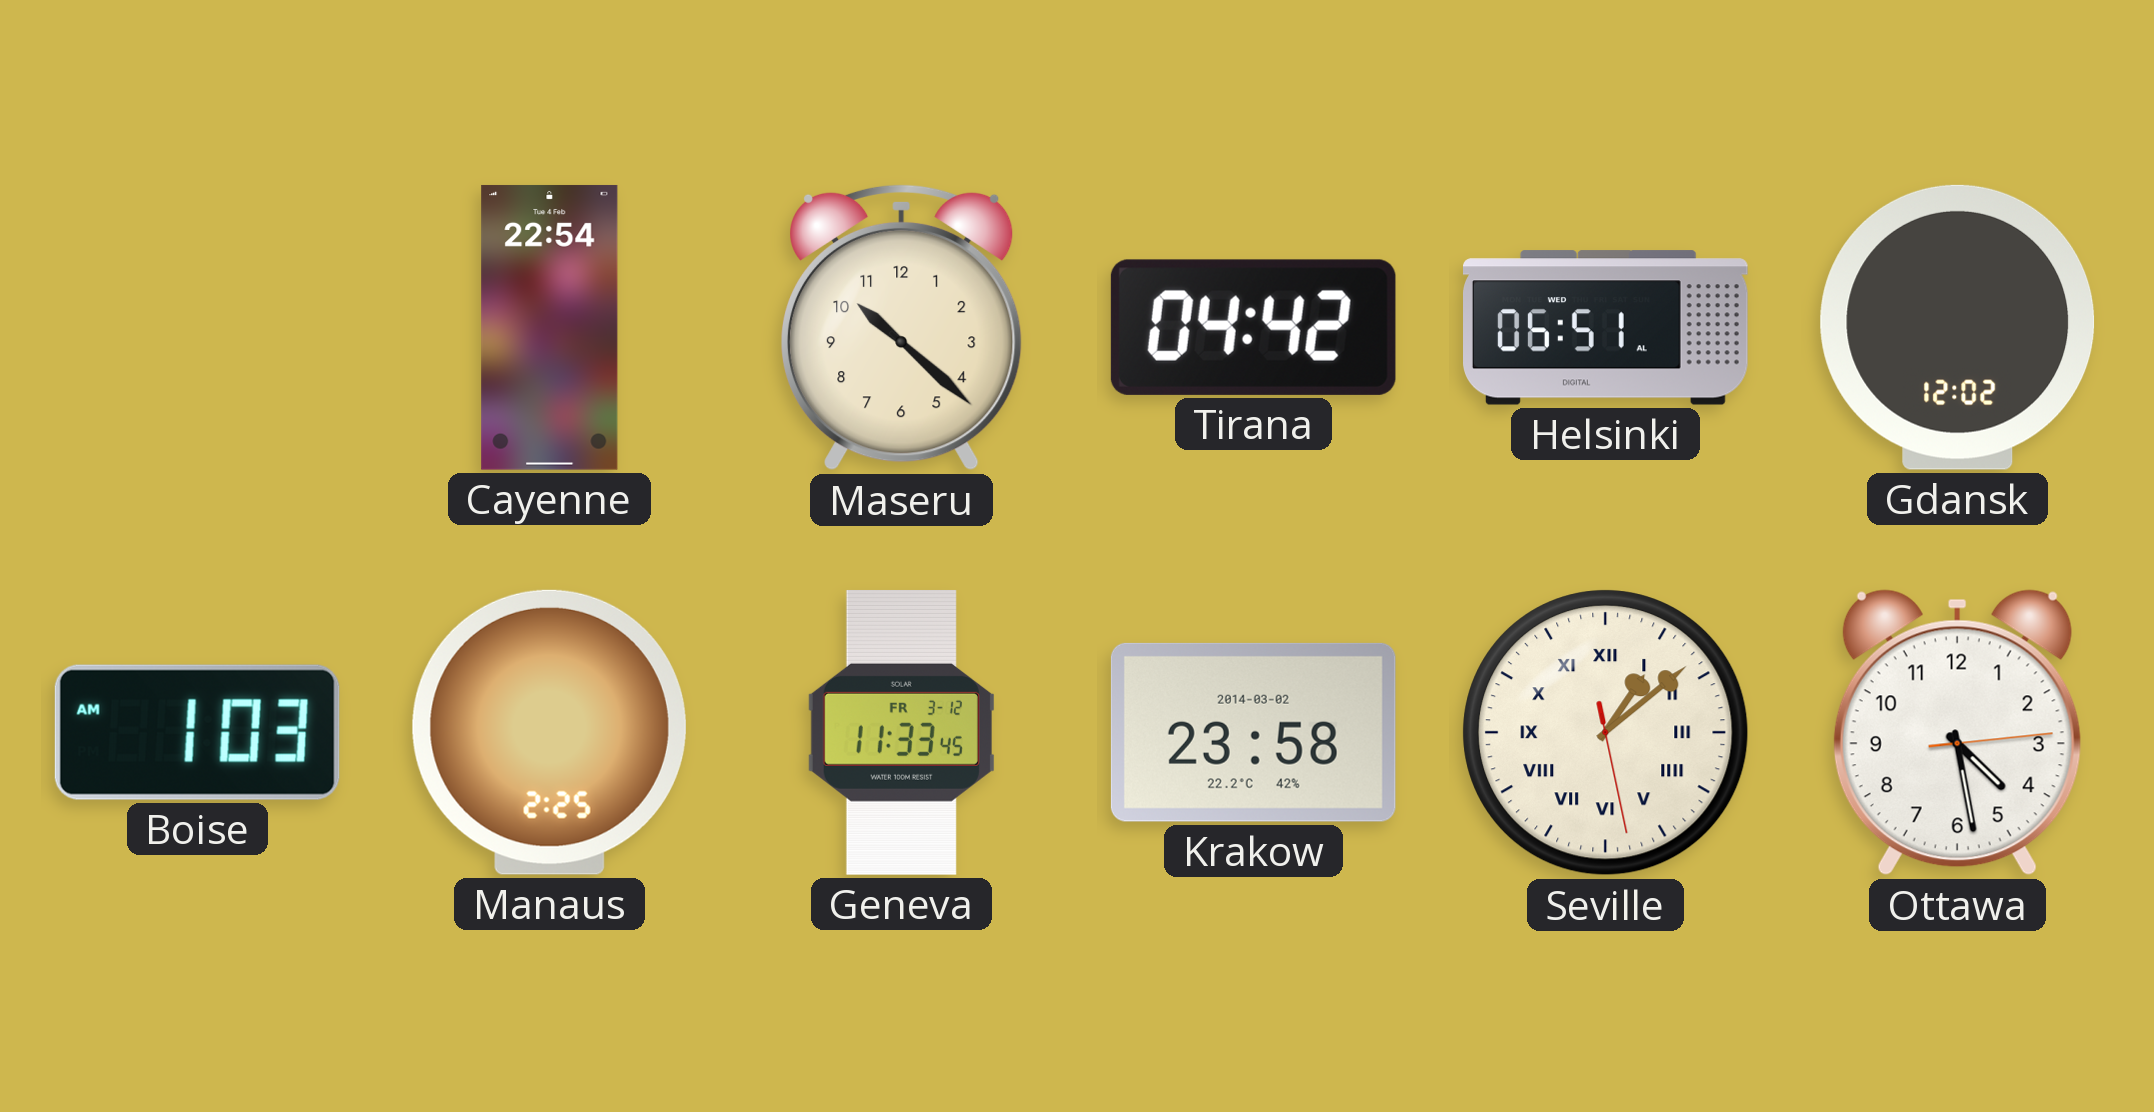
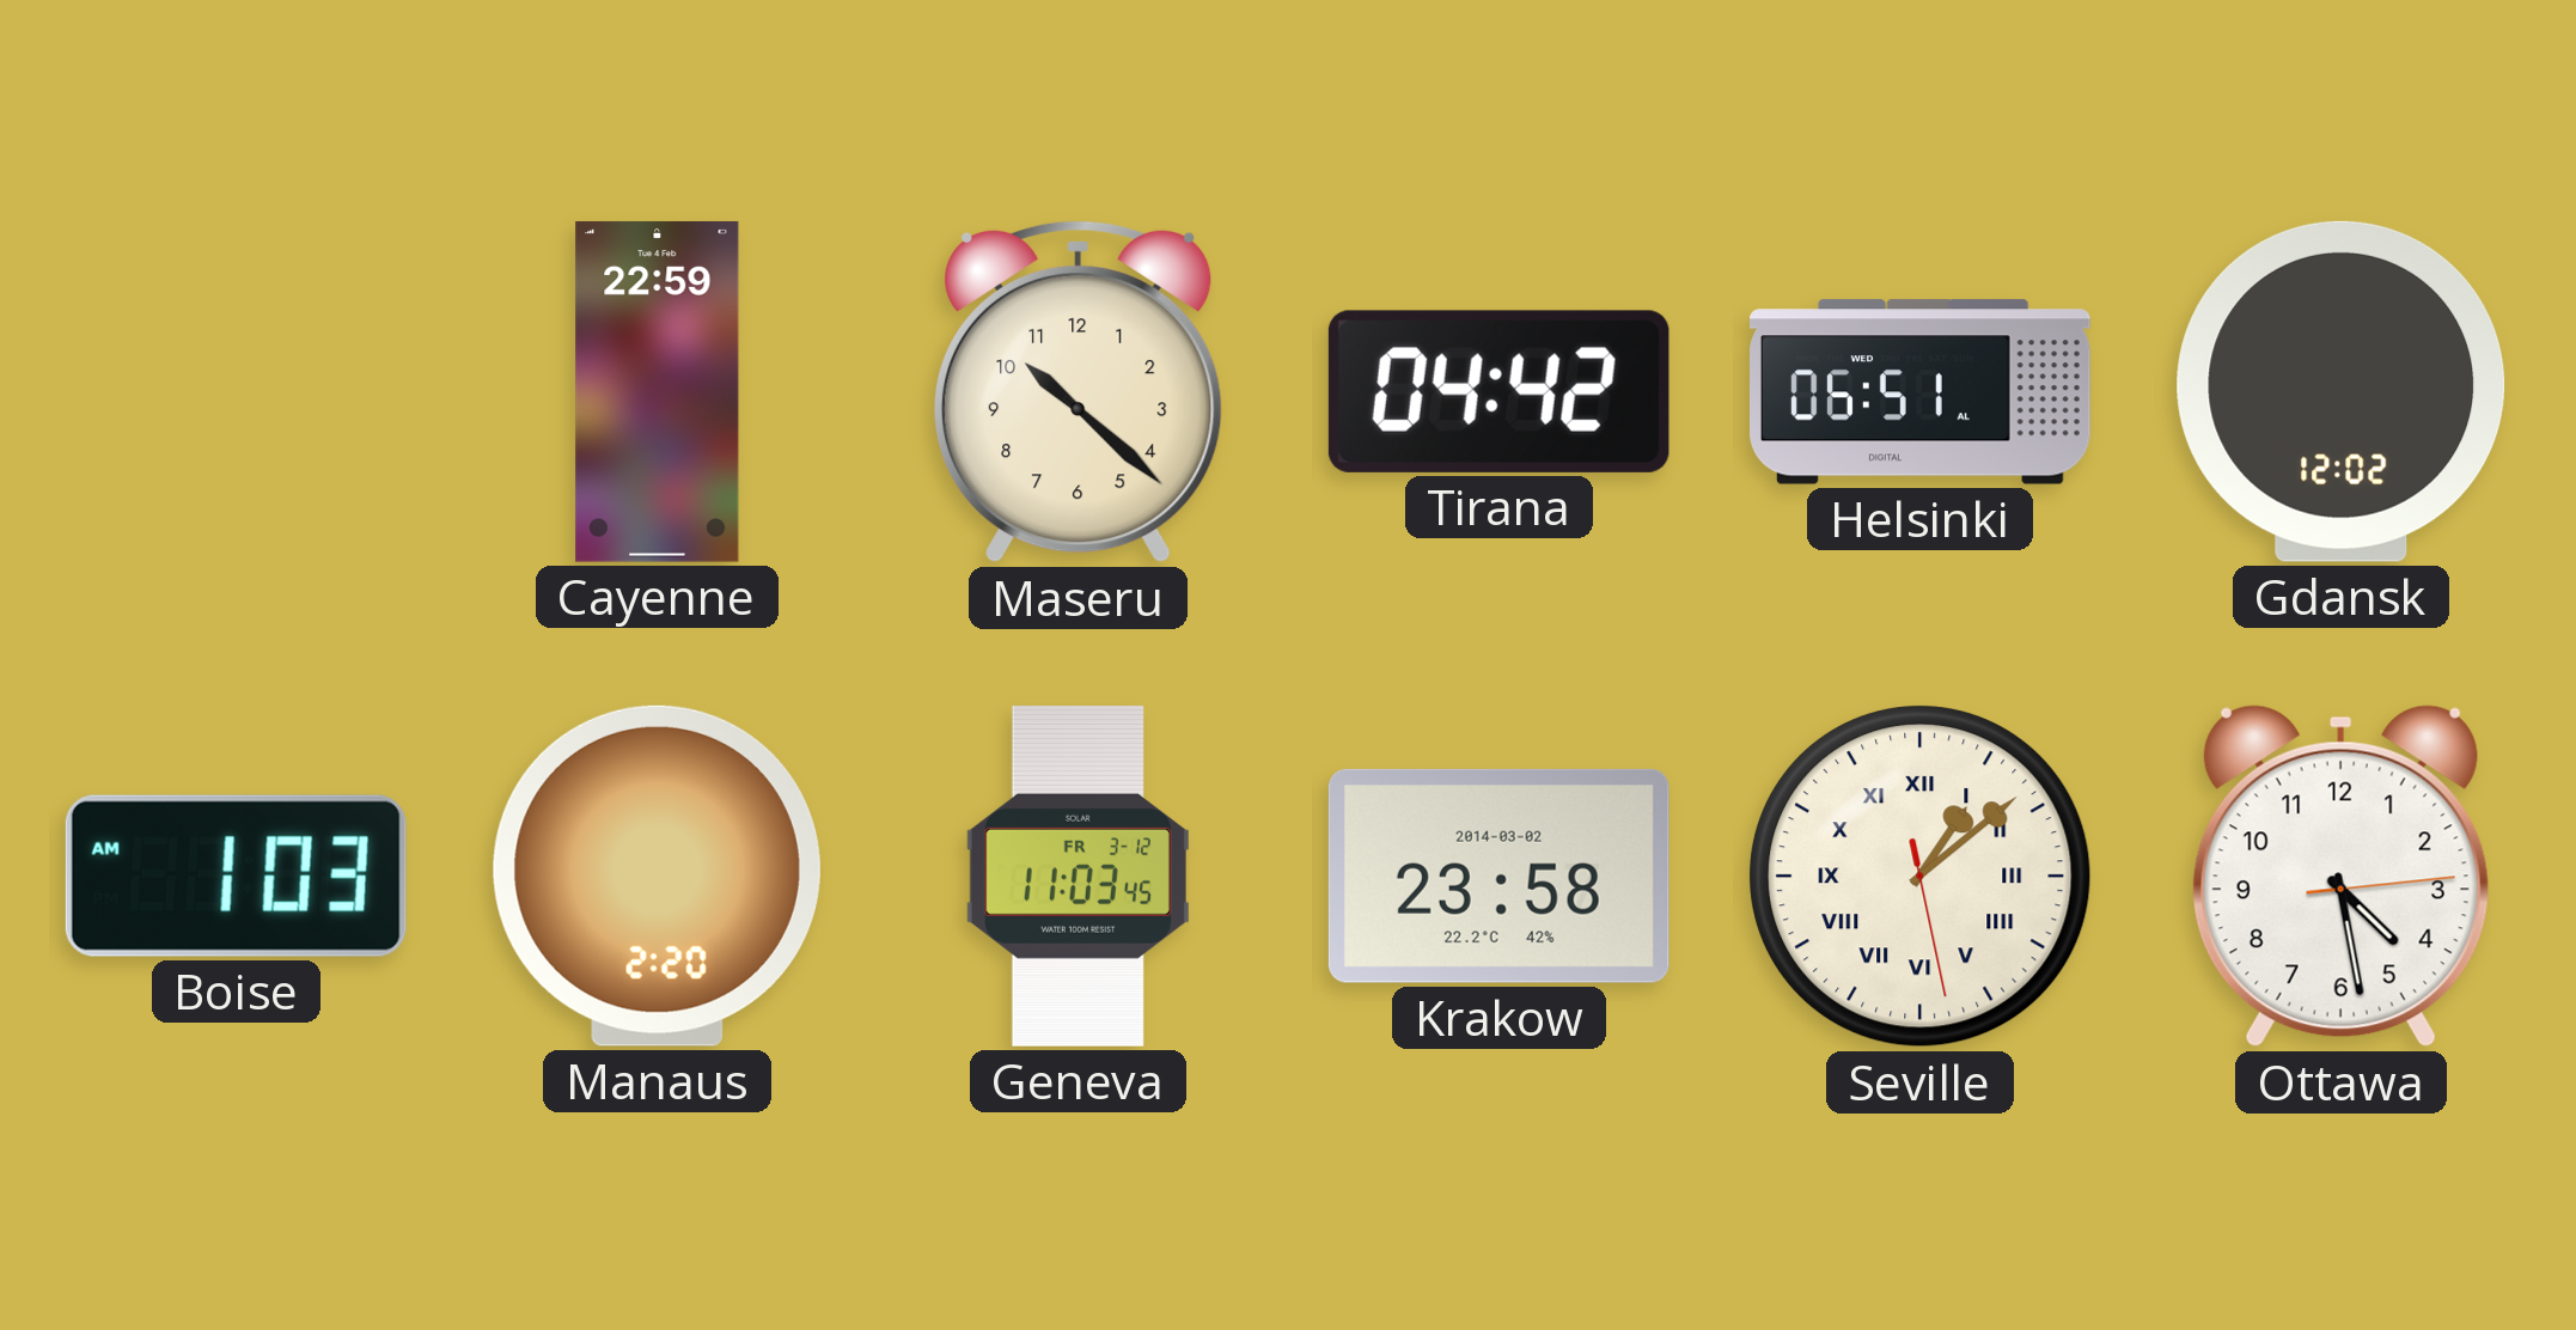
Cayenne: 22:54 -> 22:59 (658, 391)
Manaus: 2:25 -> 2:20 (657, 876)
Geneva: 11:33 -> 11:03 (1078, 876)
